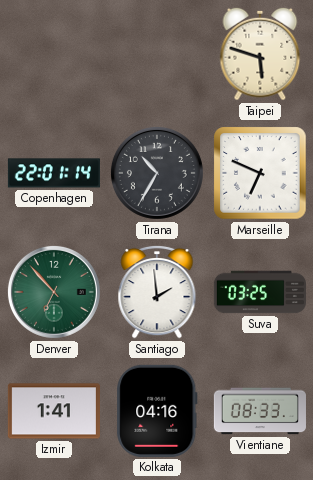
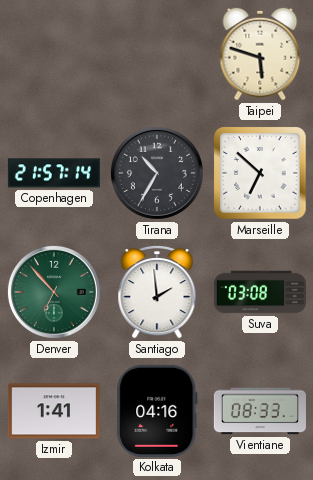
Copenhagen: 22:01 -> 21:57 (54, 173)
Marseille: 6:49 -> 6:52 (260, 173)
Suva: 03:25 -> 03:08 (260, 292)
